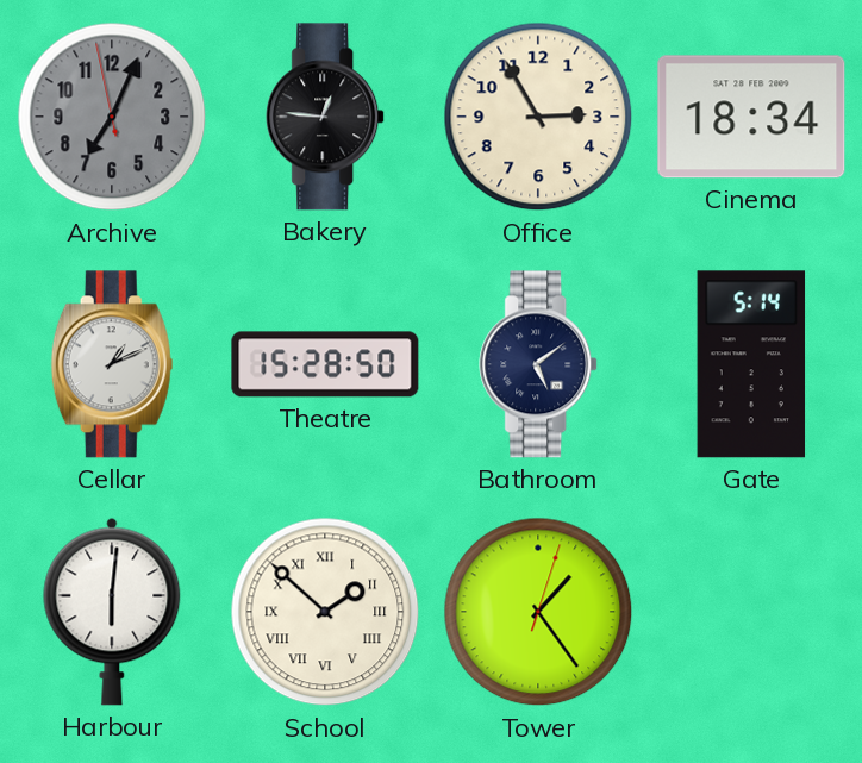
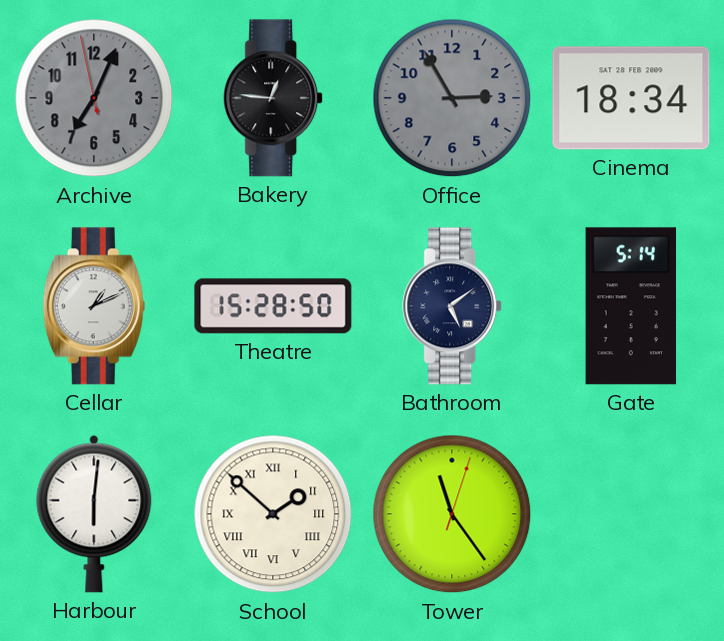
Office dial: cream -> grey (452, 98)
Tower: 1:24 -> 11:24 (452, 514)
